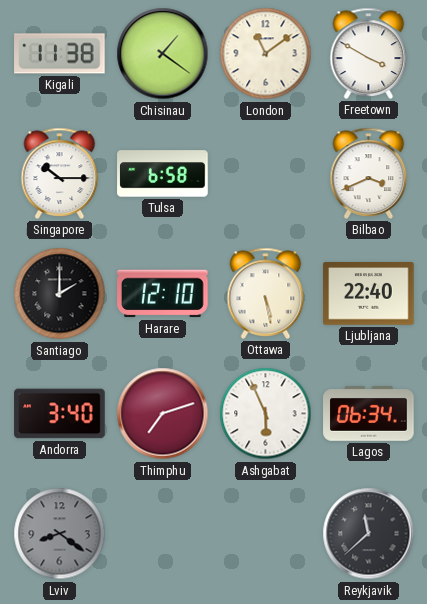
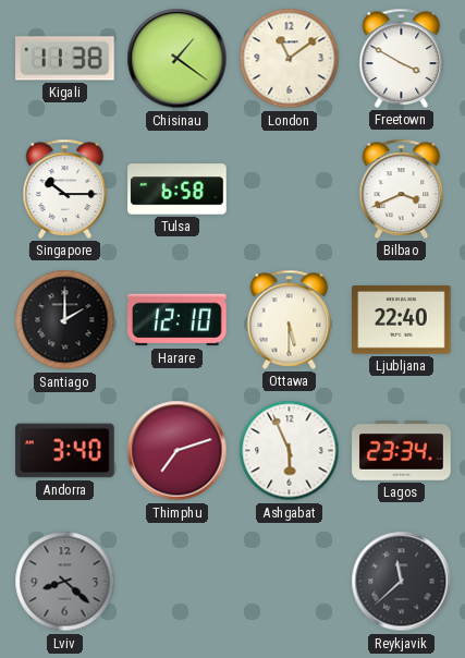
Ottawa: 5:28 -> 5:30 (290, 319)
Lagos: 06:34 -> 23:34 (402, 451)
Lviv: 8:21 -> 8:22 (65, 582)
